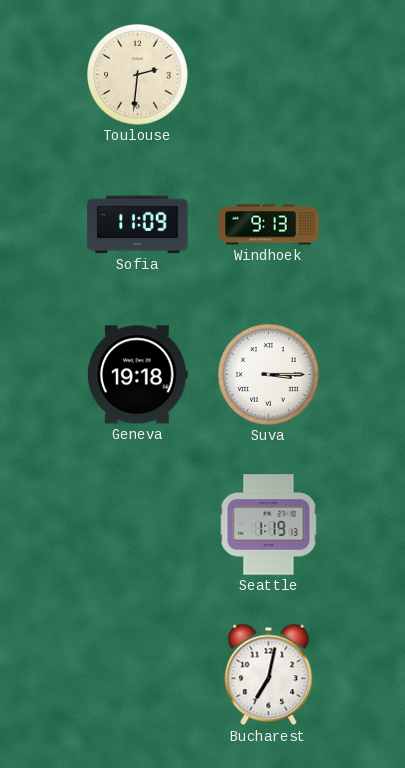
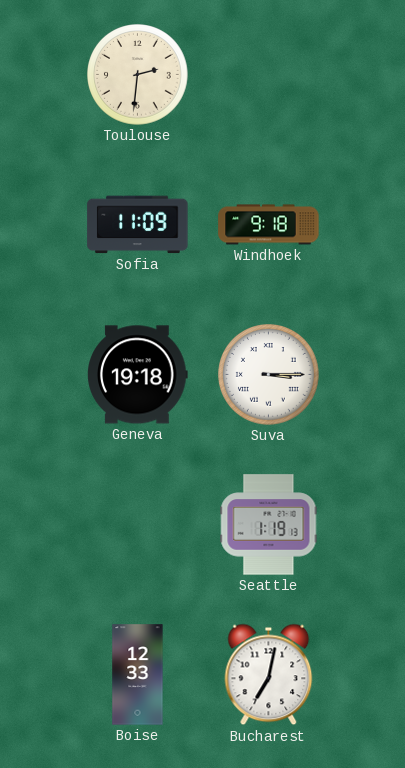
Windhoek: 9:13 -> 9:18 (269, 225)
Boise: none -> 12:33 (138, 675)
